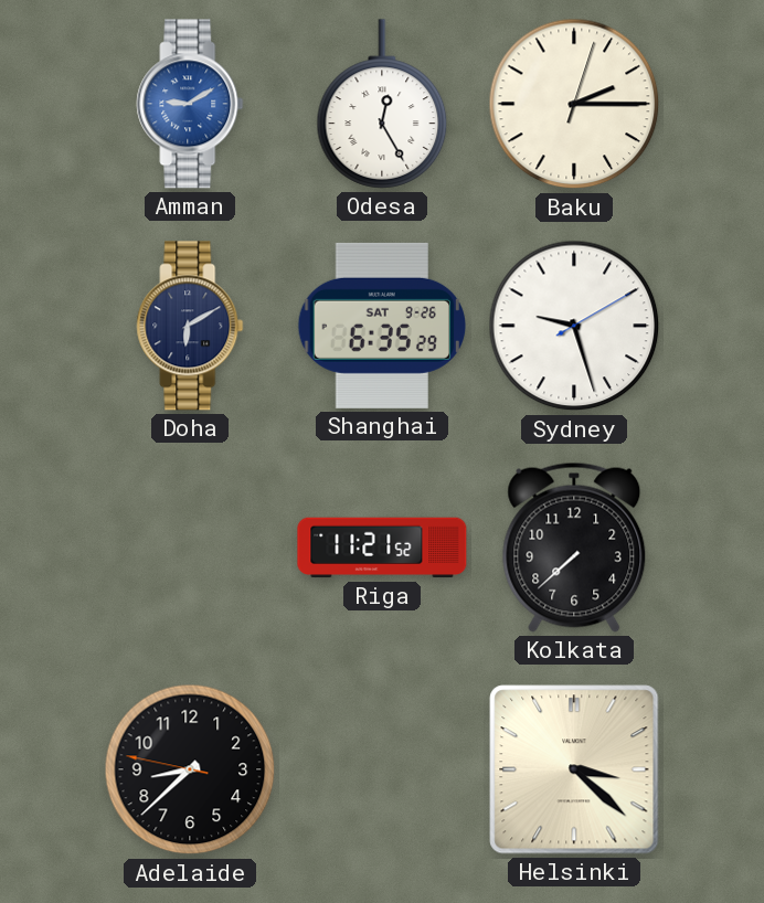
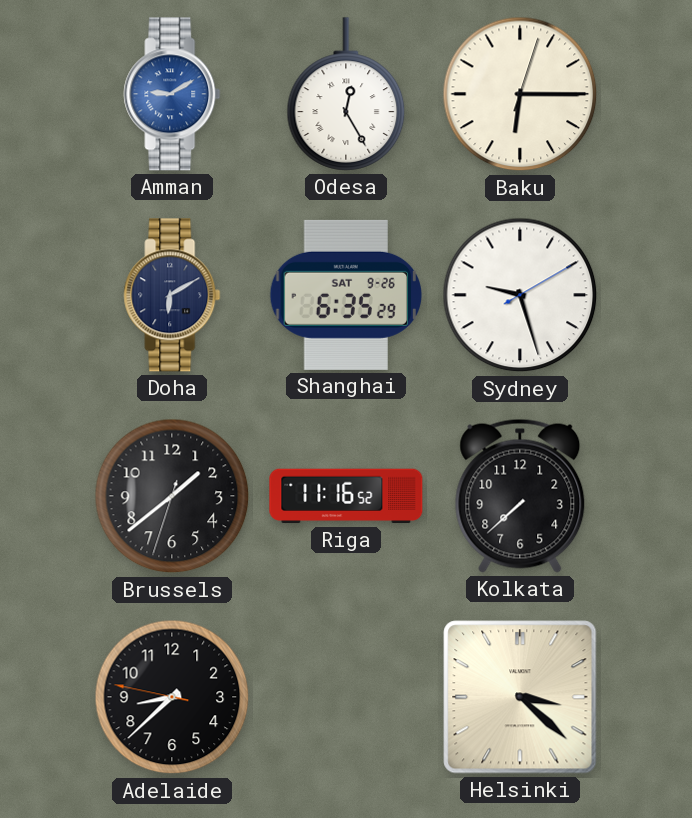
Baku: 2:15 -> 6:15 (520, 94)
Brussels: none -> 1:38 (172, 496)
Riga: 11:21 -> 11:16 (346, 496)
